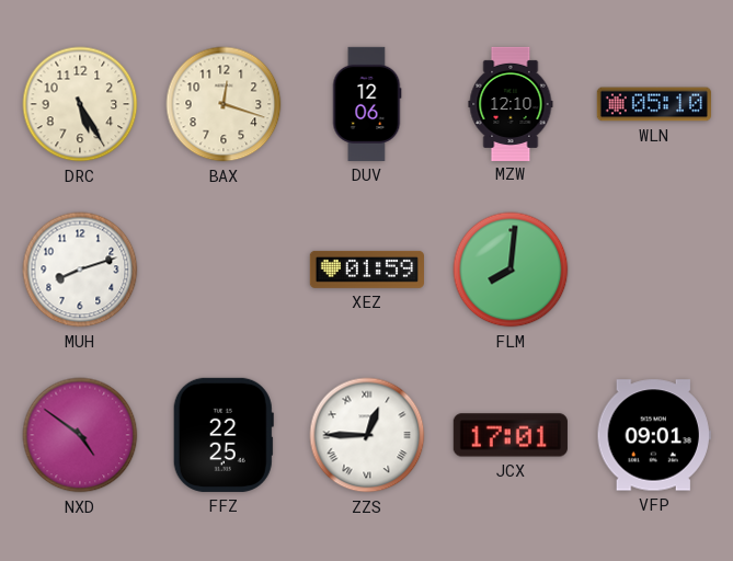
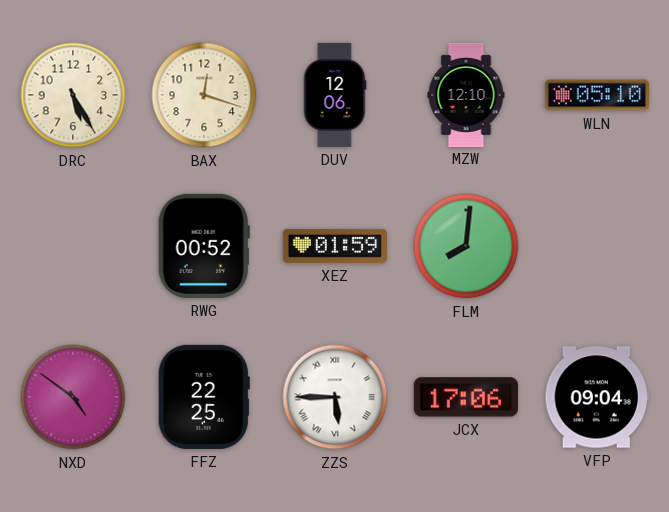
MUH: 8:12 -> none (80, 270)
RWG: none -> 00:52 (204, 246)
ZZS: 12:45 -> 5:45 (335, 397)
JCX: 17:01 -> 17:06 (466, 397)
VFP: 09:01 -> 09:04 (597, 397)
